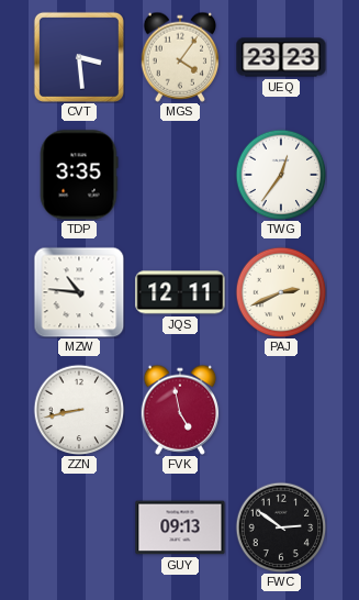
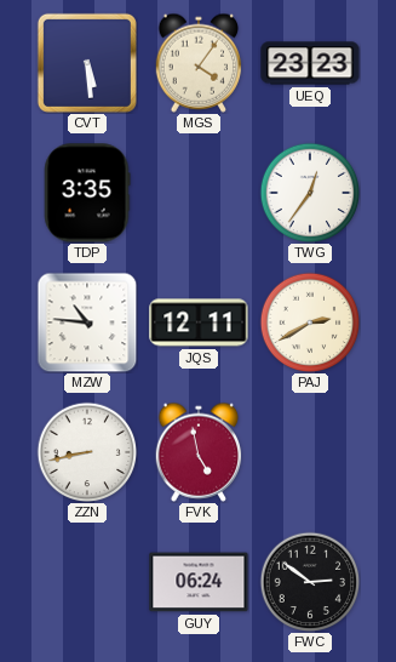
CVT: 3:29 -> 5:29 (87, 63)
PAJ: 2:41 -> 2:40 (310, 323)
GUY: 09:13 -> 06:24 (199, 582)
